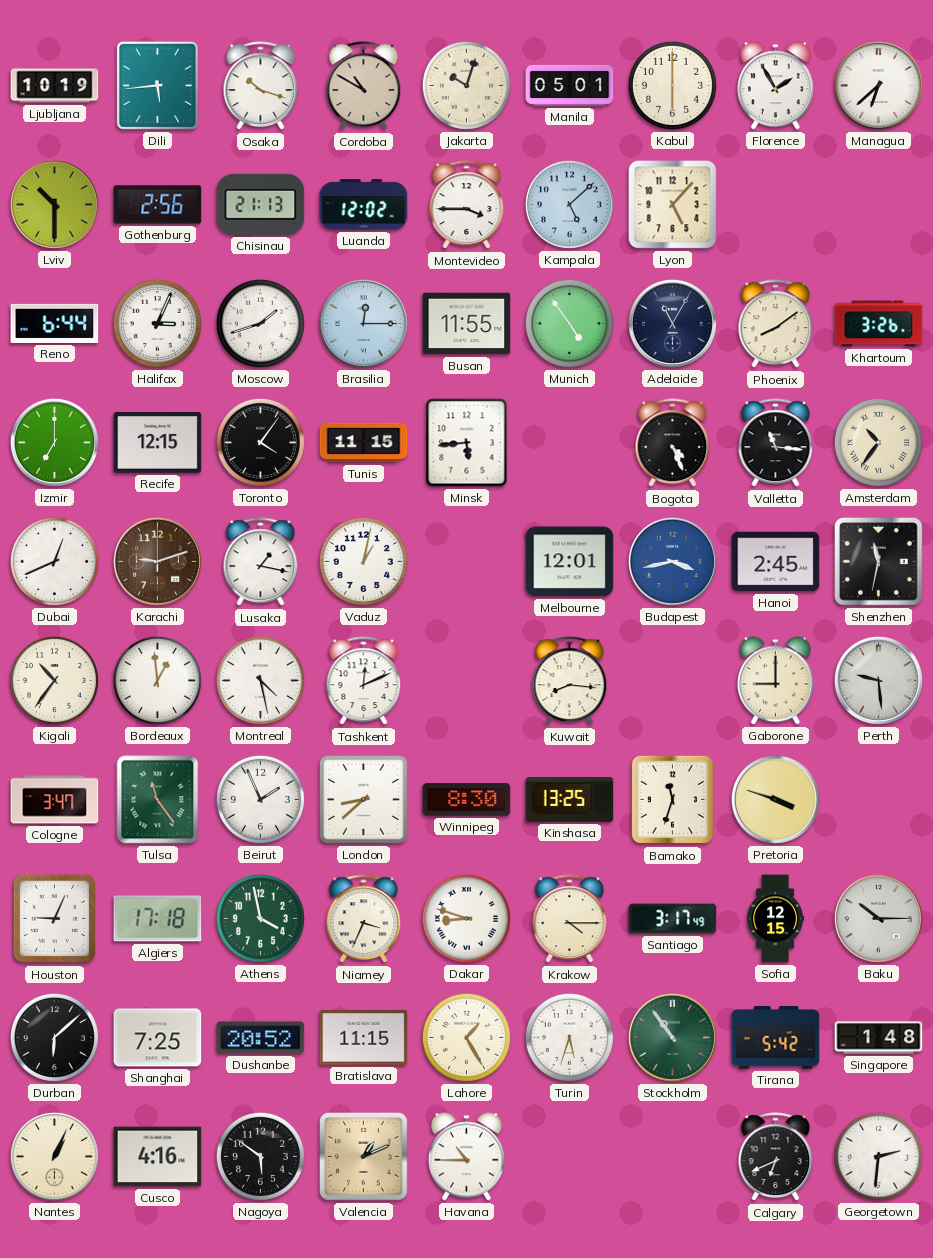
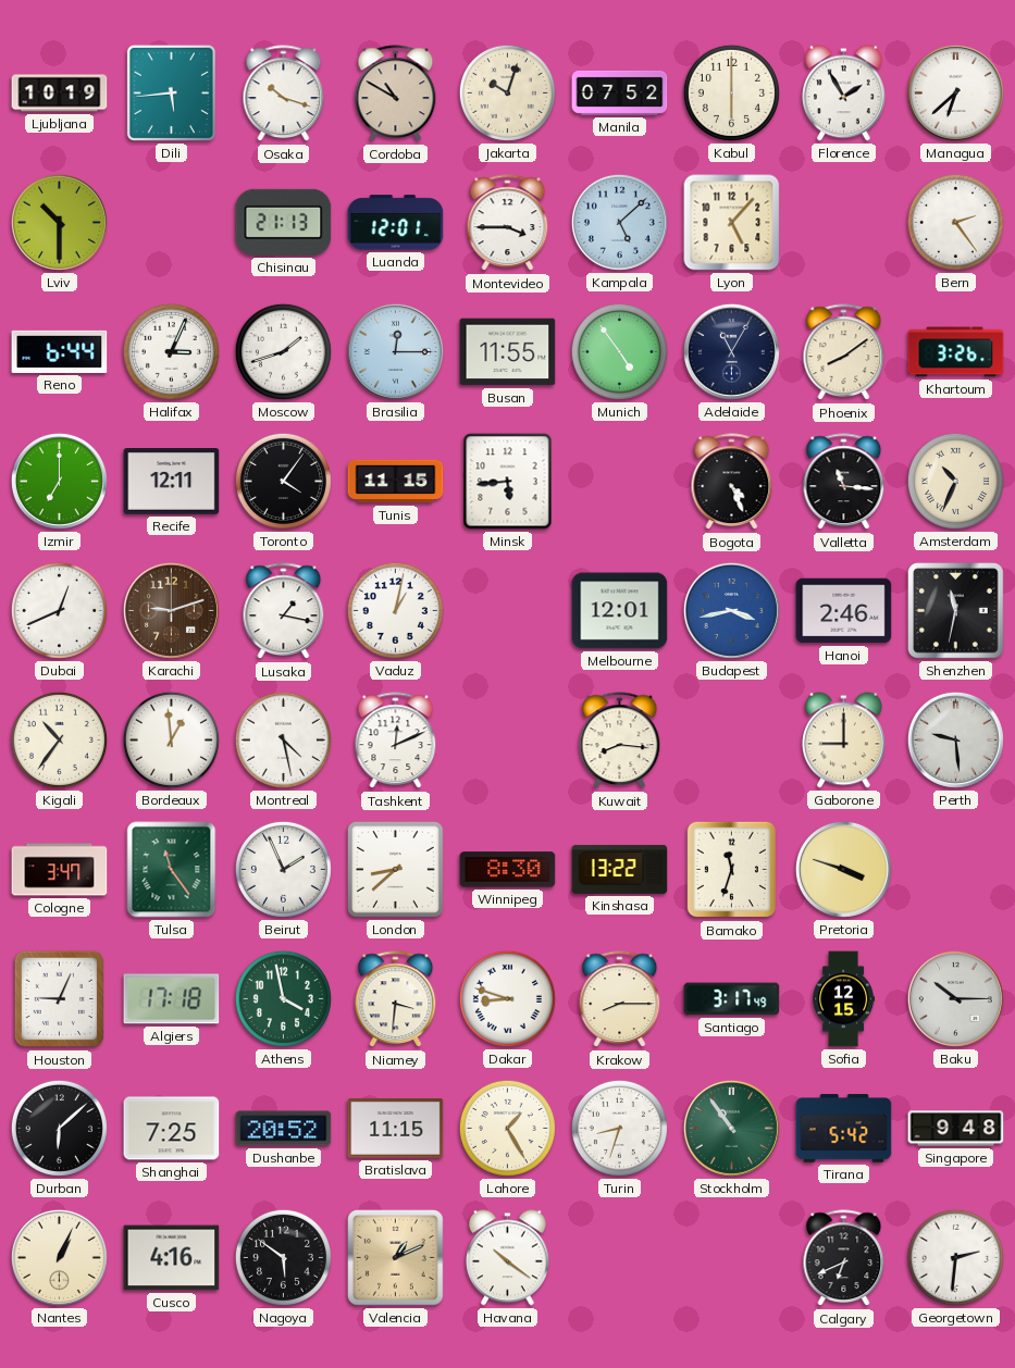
Manila: 05:01 -> 07:52 (620, 92)
Gothenburg: 2:56 -> none (158, 205)
Luanda: 12:02 -> 12:01 (396, 223)
Bern: none -> 2:24 (955, 222)
Recife: 12:15 -> 12:11 (172, 482)
Amsterdam: 10:36 -> 10:34 (955, 481)
Hanoi: 2:45 -> 2:46 (844, 611)
Kinshasa: 13:25 -> 13:22 (620, 869)
Niamey: 3:34 -> 3:31 (396, 999)
Krakow: 4:15 -> 8:15 (620, 999)
Turin: 5:33 -> 8:33 (619, 1128)
Singapore: 1:48 -> 9:48 (956, 1129)
Havana: 10:45 -> 10:21 (508, 1258)
